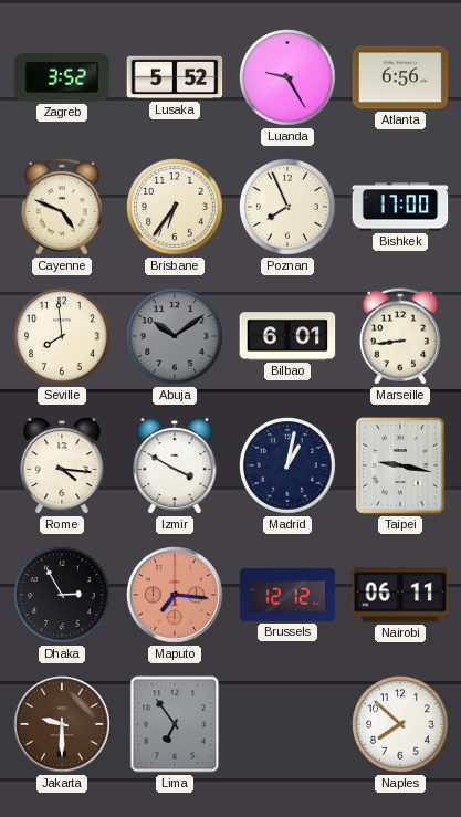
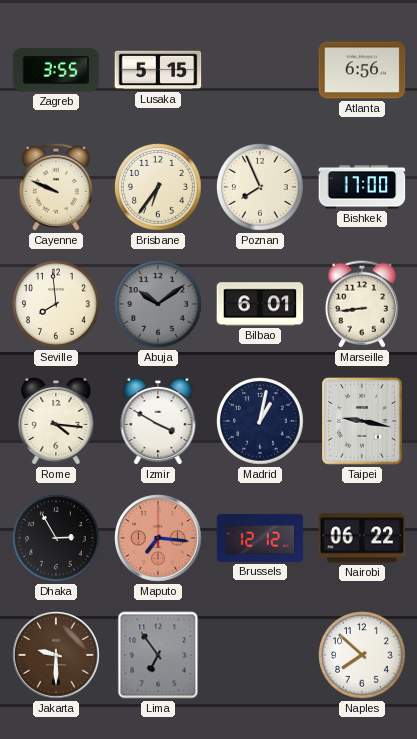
Zagreb: 3:52 -> 3:55 (56, 71)
Lusaka: 5:52 -> 5:15 (158, 70)
Luanda: 9:25 -> none (289, 78)
Cayenne: 4:49 -> 9:49 (56, 187)
Nairobi: 06:11 -> 06:22 (362, 538)
